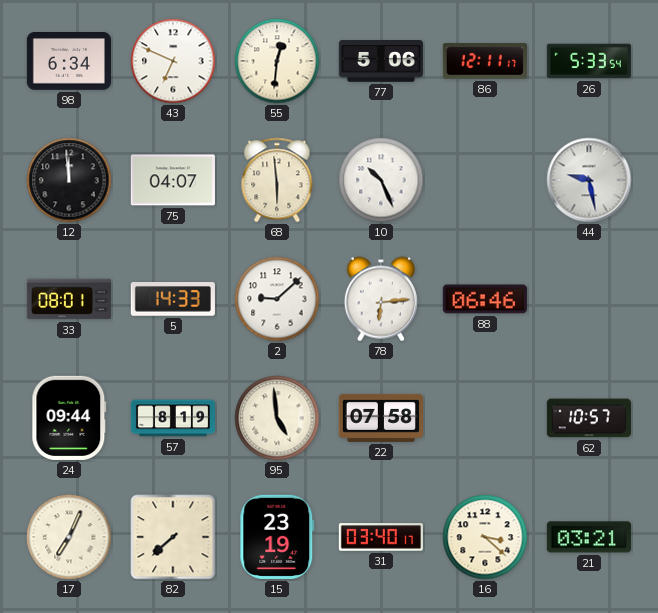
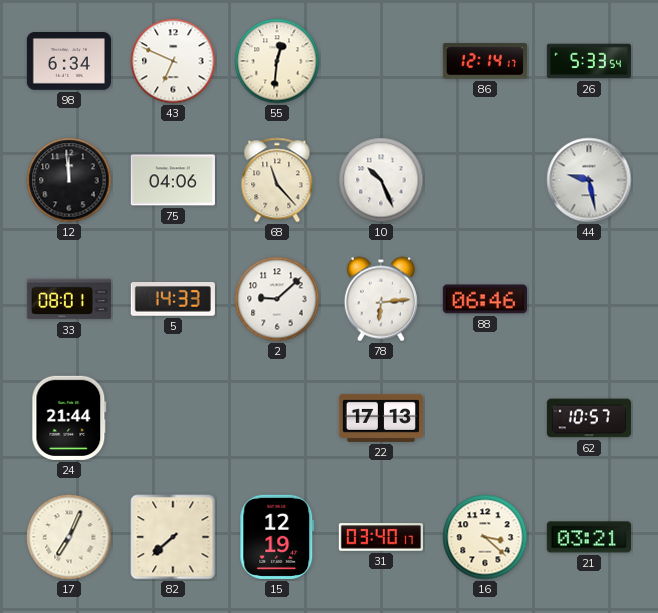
77: 5:06 -> none (381, 61)
86: 12:11 -> 12:14 (485, 61)
75: 04:07 -> 04:06 (173, 180)
68: 5:59 -> 11:23 (277, 180)
24: 09:44 -> 21:44 (69, 418)
57: 8:19 -> none (172, 418)
95: 4:59 -> none (277, 418)
22: 07:58 -> 17:13 (381, 418)
15: 23:19 -> 12:19 (277, 537)
